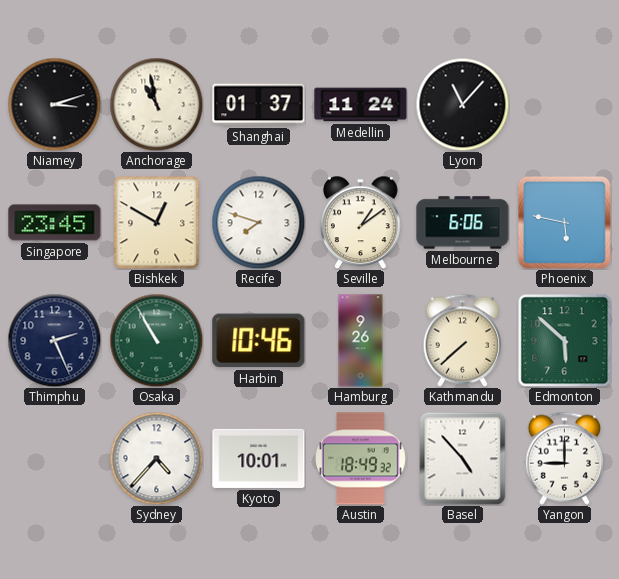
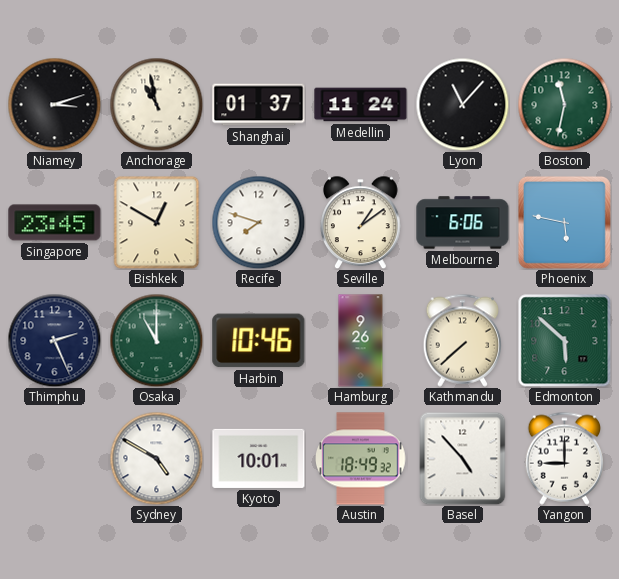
Boston: none -> 11:32 (564, 104)
Osaka: 10:55 -> 11:00 (156, 340)
Sydney: 4:37 -> 4:50 (156, 458)
